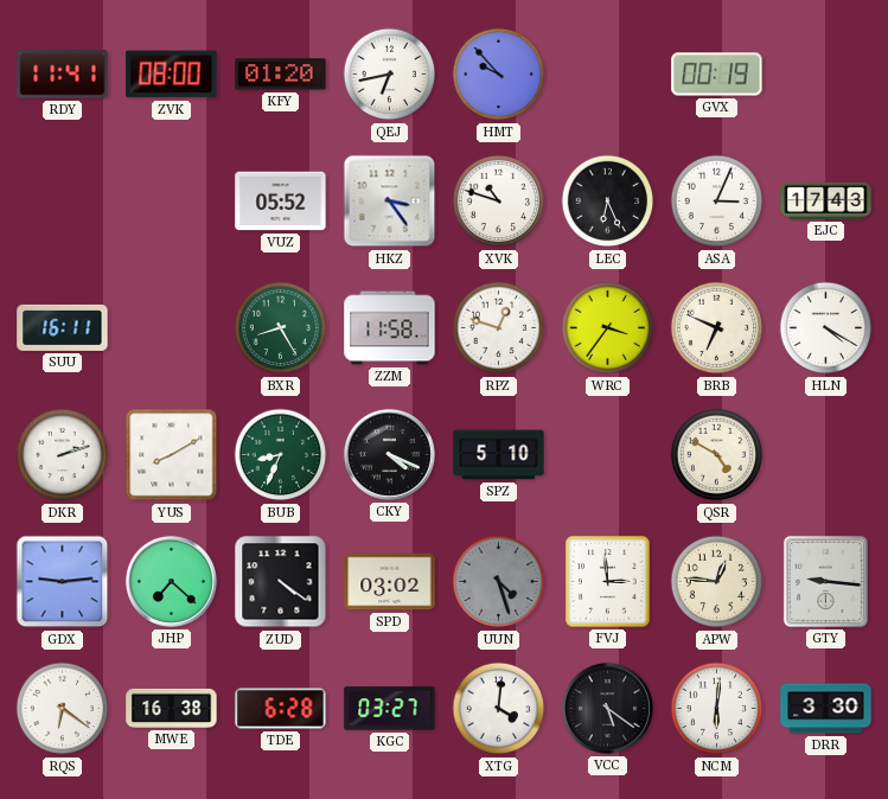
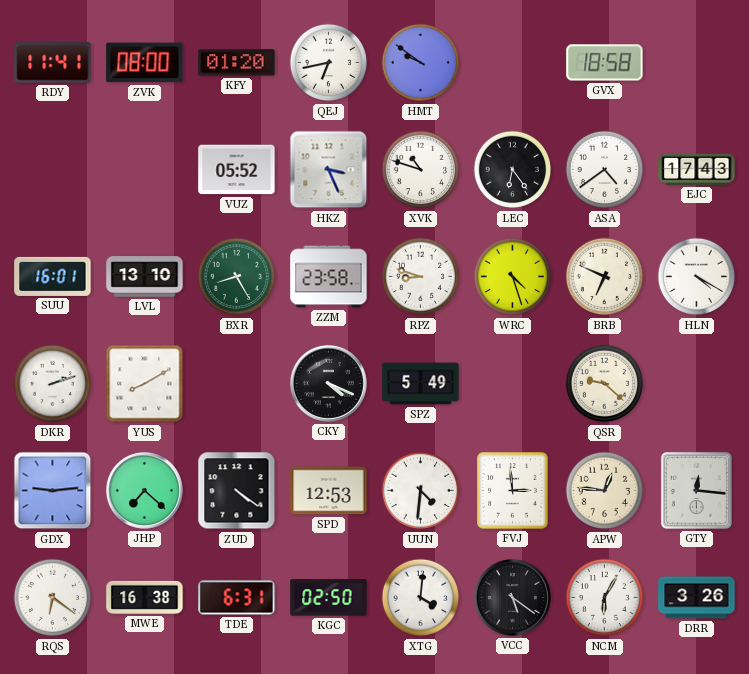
HMT: 9:53 -> 9:51 (421, 63)
GVX: 00:19 -> 18:58 (605, 63)
HKZ: 3:24 -> 3:26 (329, 170)
LEC: 6:26 -> 6:24 (513, 170)
ASA: 3:04 -> 4:39 (605, 170)
SUU: 16:11 -> 16:01 (53, 276)
LVL: none -> 13:10 (145, 277)
ZZM: 11:58 -> 23:58 (329, 277)
RPZ: 12:48 -> 8:48 (421, 277)
WRC: 3:36 -> 4:27 (513, 277)
BUB: 8:34 -> none (281, 455)
SPZ: 5:10 -> 5:49 (421, 384)
QSR: 4:50 -> 9:22 (605, 384)
SPD: 03:02 -> 12:53 (329, 491)
UUN: 4:27 -> 4:31 (421, 491)
UUN dial: grey -> white (421, 491)
GTY: 9:16 -> 12:16 (696, 490)
TDE: 6:28 -> 6:31 (237, 598)
KGC: 03:27 -> 02:50 (329, 598)
NCM: 6:01 -> 6:05 (605, 598)
DRR: 3:30 -> 3:26 (697, 598)
